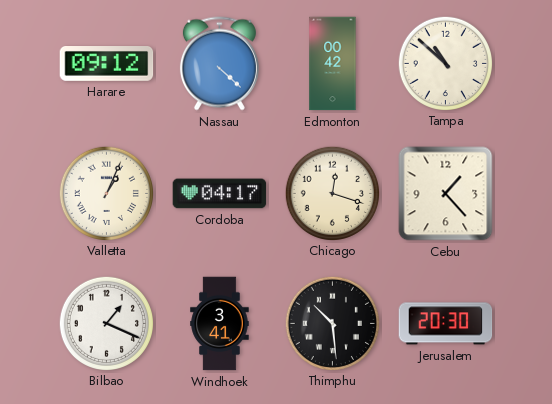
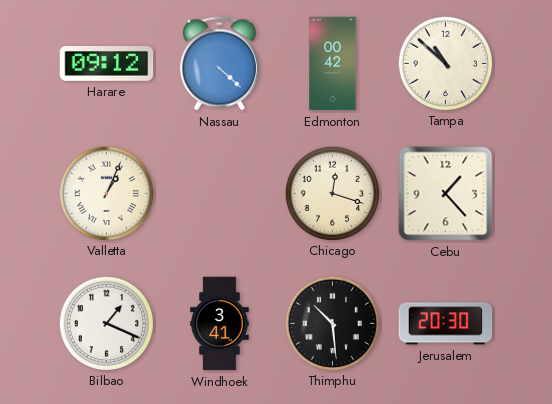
Cordoba: 04:17 -> none (220, 194)
